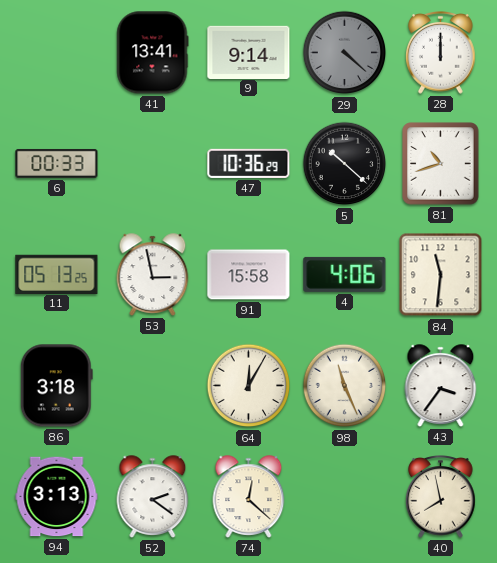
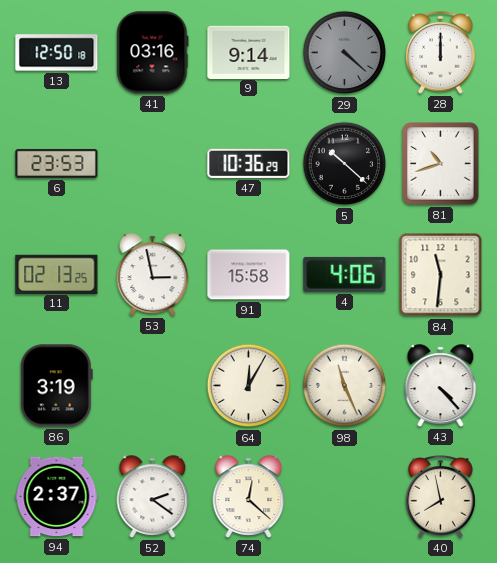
13: none -> 12:50 (57, 53)
41: 13:41 -> 03:16 (153, 53)
6: 00:33 -> 23:53 (57, 163)
11: 05:13 -> 02:13 (57, 274)
86: 3:18 -> 3:19 (56, 386)
43: 3:36 -> 4:23 (441, 386)
94: 3:13 -> 2:37 (57, 497)
